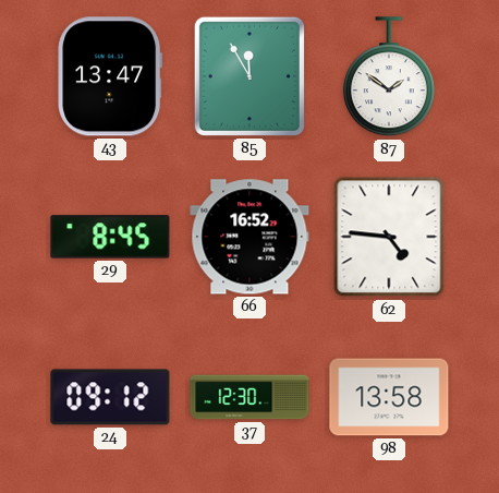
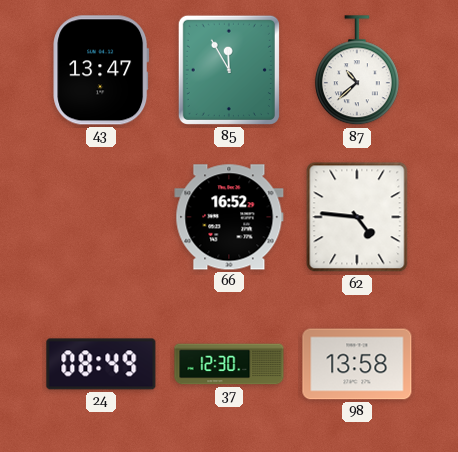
87: 1:51 -> 10:38 (357, 71)
29: 8:45 -> none (110, 237)
24: 09:12 -> 08:49 (101, 364)
